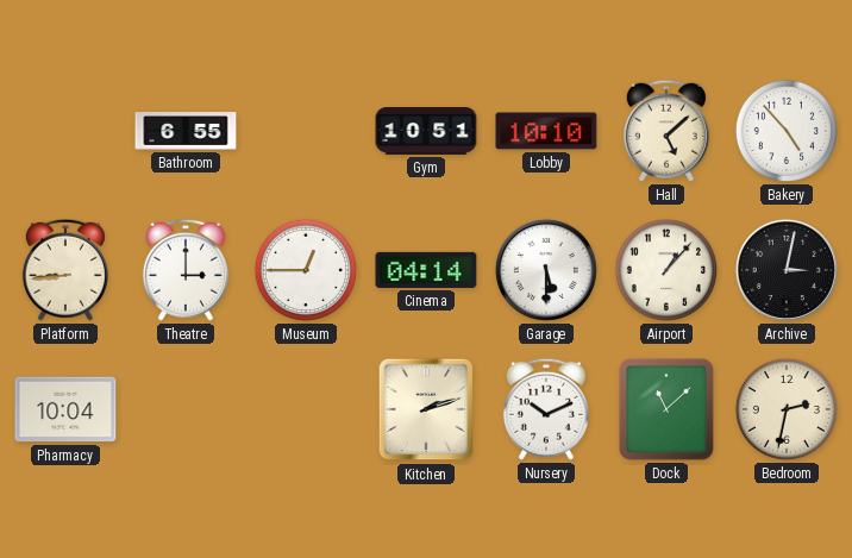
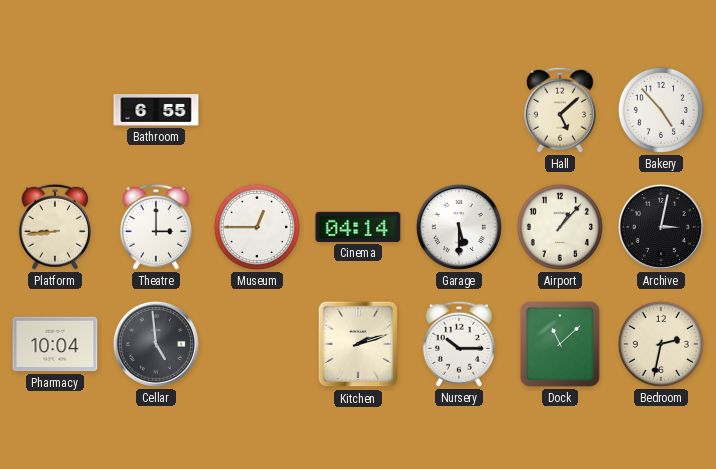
Gym: 10:51 -> none (426, 131)
Lobby: 10:10 -> none (546, 131)
Cellar: none -> 4:59 (156, 344)
Nursery: 10:11 -> 10:15 (459, 344)
